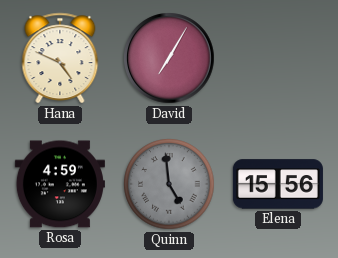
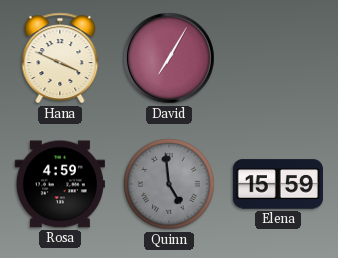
Hana: 4:49 -> 3:49 (60, 58)
Elena: 15:56 -> 15:59 (278, 184)
